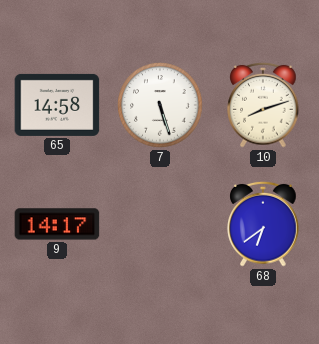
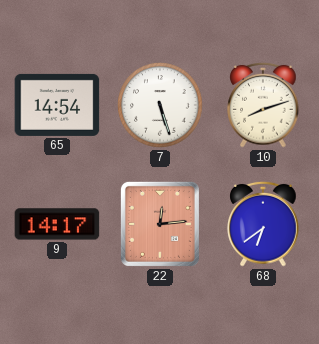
65: 14:58 -> 14:54 (57, 105)
22: none -> 12:14 (160, 224)
